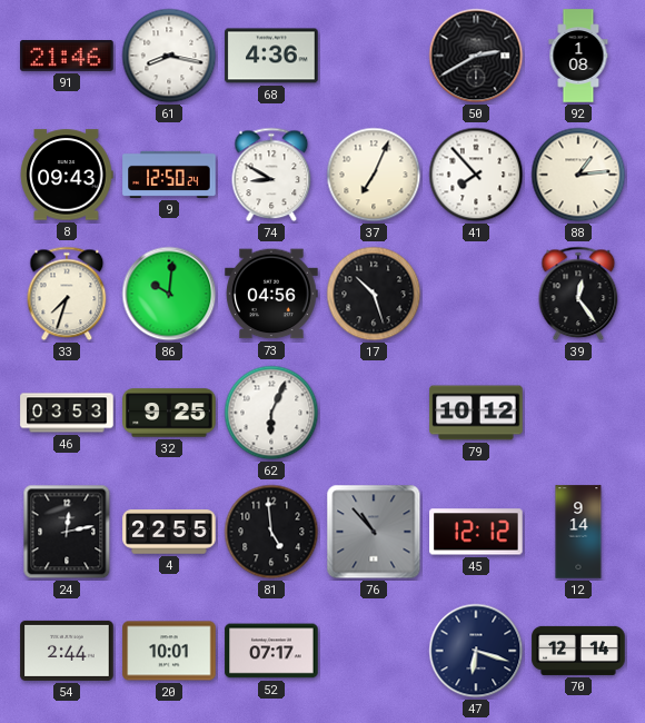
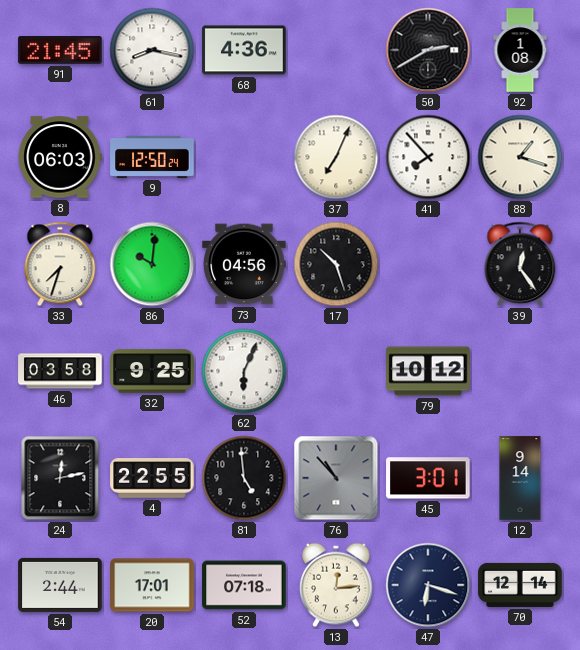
91: 21:46 -> 21:45 (60, 51)
8: 09:43 -> 06:03 (60, 157)
74: 8:50 -> none (271, 175)
88: 1:14 -> 1:18 (520, 157)
46: 03:53 -> 03:58 (60, 371)
45: 12:12 -> 3:01 (428, 478)
20: 10:01 -> 17:01 (152, 585)
52: 07:17 -> 07:18 (244, 585)
13: none -> 12:14 (336, 585)
